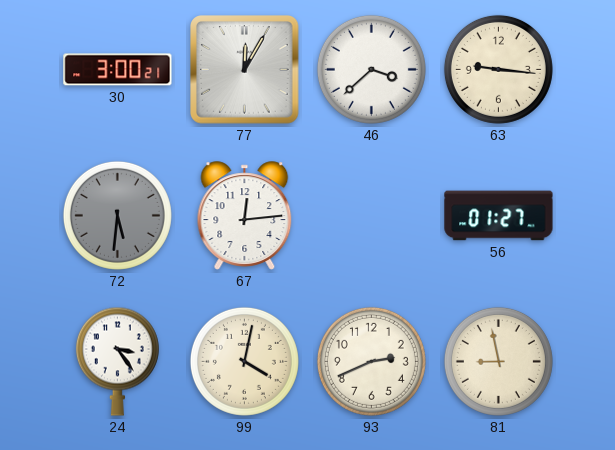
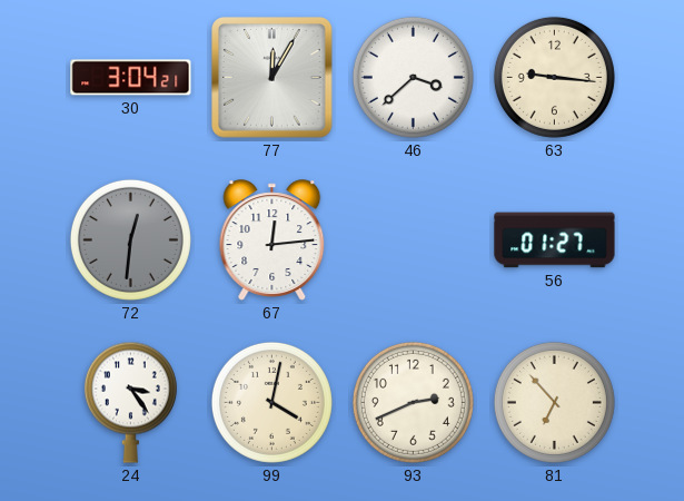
30: 3:00 -> 3:04 (131, 78)
72: 5:31 -> 12:31 (130, 239)
81: 8:58 -> 6:53 (554, 402)
